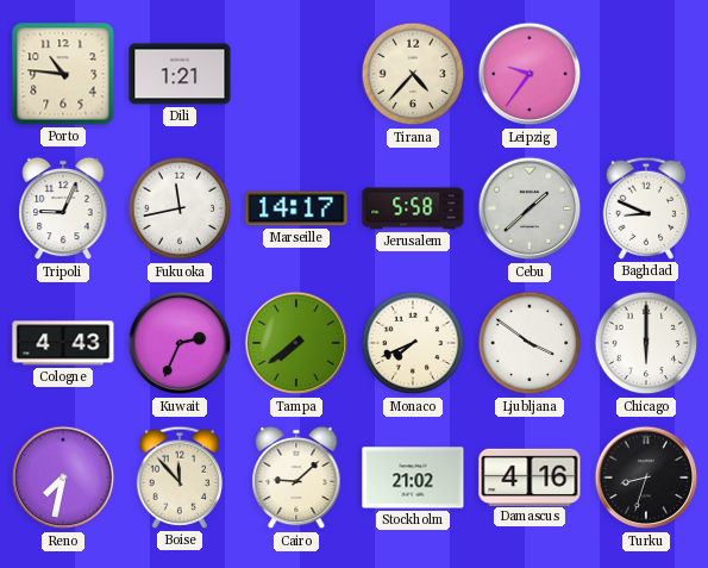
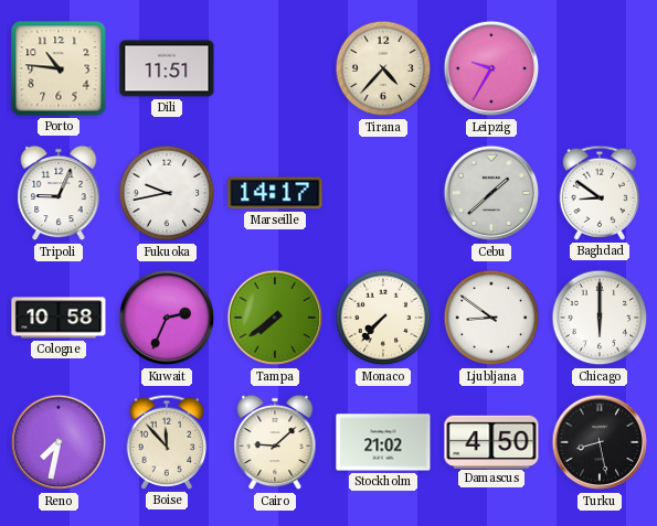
Dili: 1:21 -> 11:51 (167, 68)
Leipzig: 9:36 -> 9:35 (491, 68)
Fukuoka: 11:43 -> 9:43 (167, 193)
Jerusalem: 5:58 -> none (413, 208)
Baghdad: 8:49 -> 8:51 (600, 193)
Cologne: 4:43 -> 10:58 (59, 318)
Monaco: 7:41 -> 7:37 (383, 318)
Ljubljana: 3:51 -> 8:51 (491, 318)
Damascus: 4:16 -> 4:50 (491, 441)
Turku: 8:33 -> 8:28 (600, 442)
